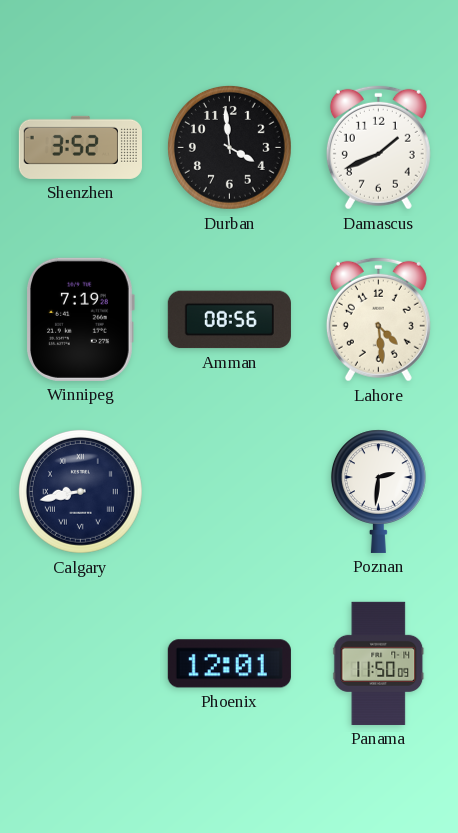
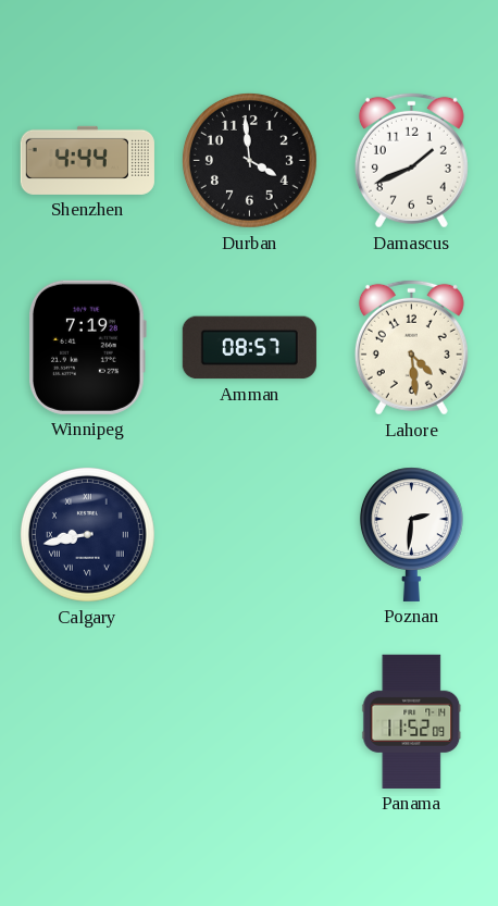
Shenzhen: 3:52 -> 4:44 (87, 160)
Amman: 08:56 -> 08:57 (249, 348)
Phoenix: 12:01 -> none (229, 664)
Panama: 11:50 -> 11:52 (412, 721)
